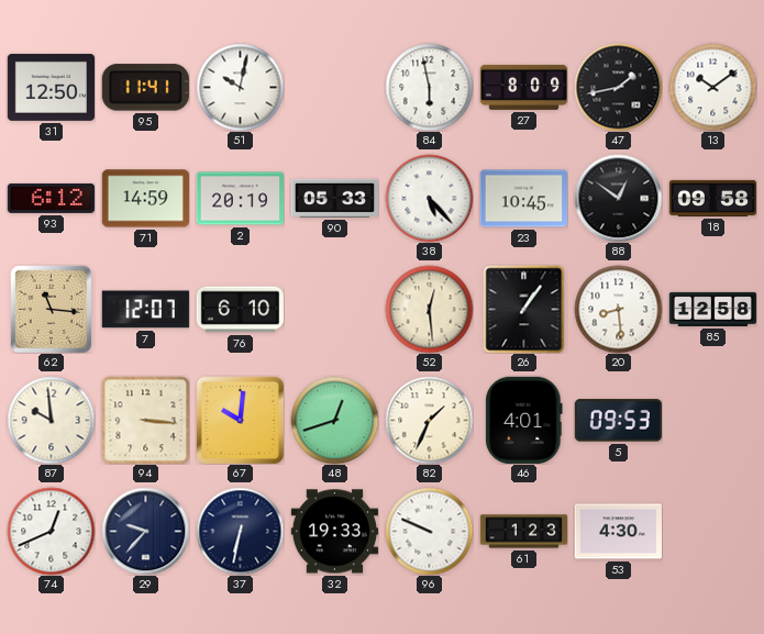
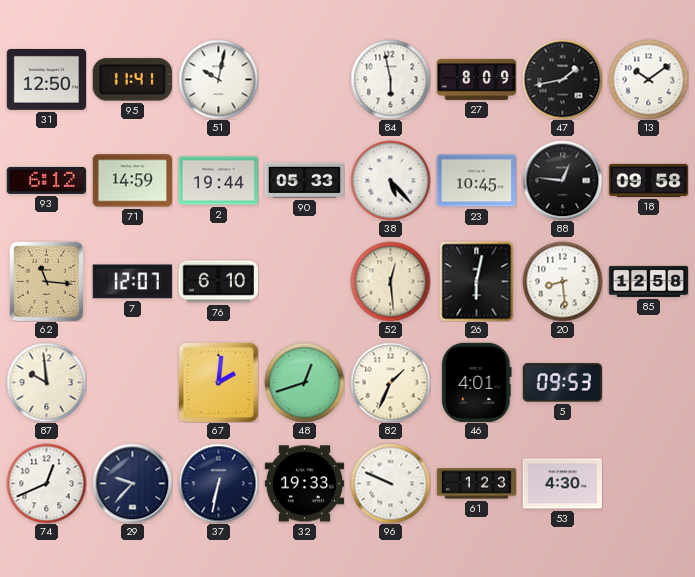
2: 20:19 -> 19:44 (218, 181)
88: 12:51 -> 12:46 (562, 180)
26: 1:06 -> 6:02 (477, 281)
94: 3:16 -> none (145, 420)
67: 10:01 -> 2:01 (218, 382)
